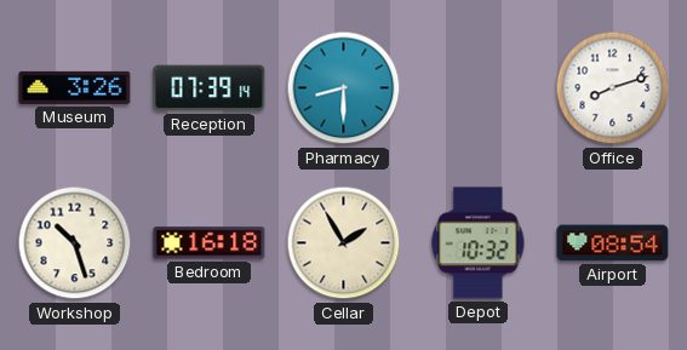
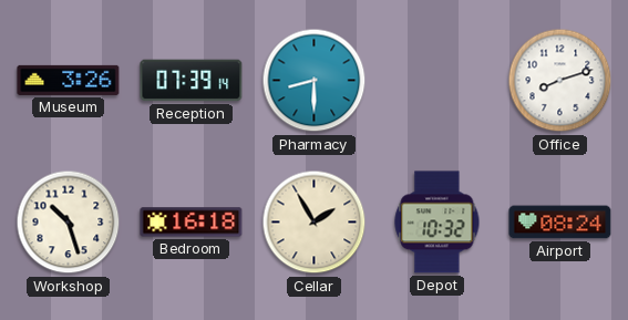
Airport: 08:54 -> 08:24 (560, 223)
